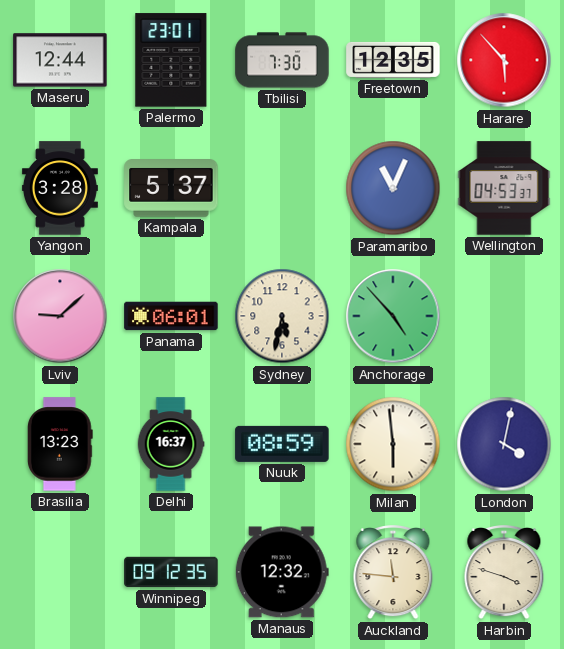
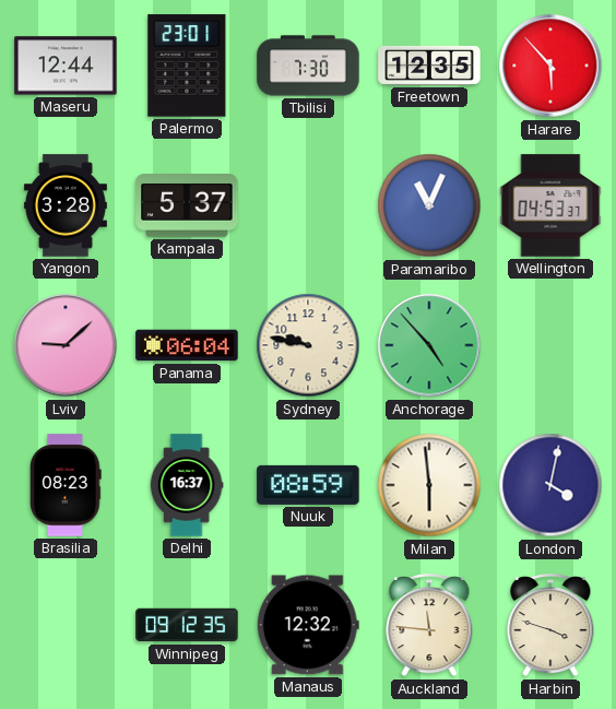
Panama: 06:01 -> 06:04 (187, 345)
Sydney: 5:32 -> 9:47 (308, 345)
Brasilia: 13:23 -> 08:23 (67, 485)
